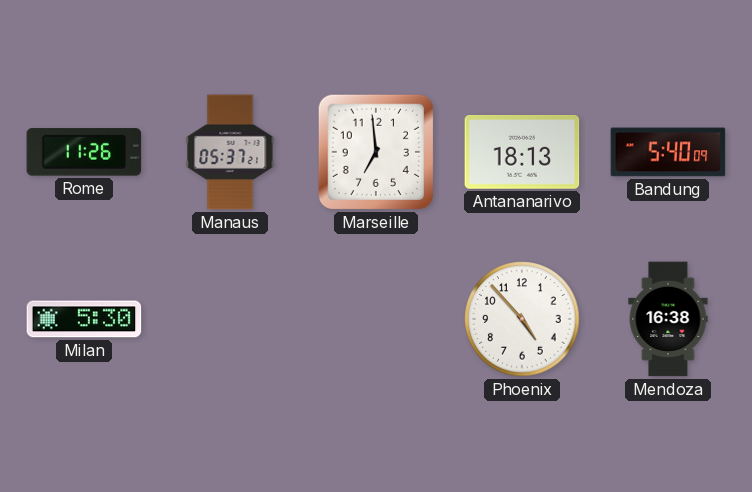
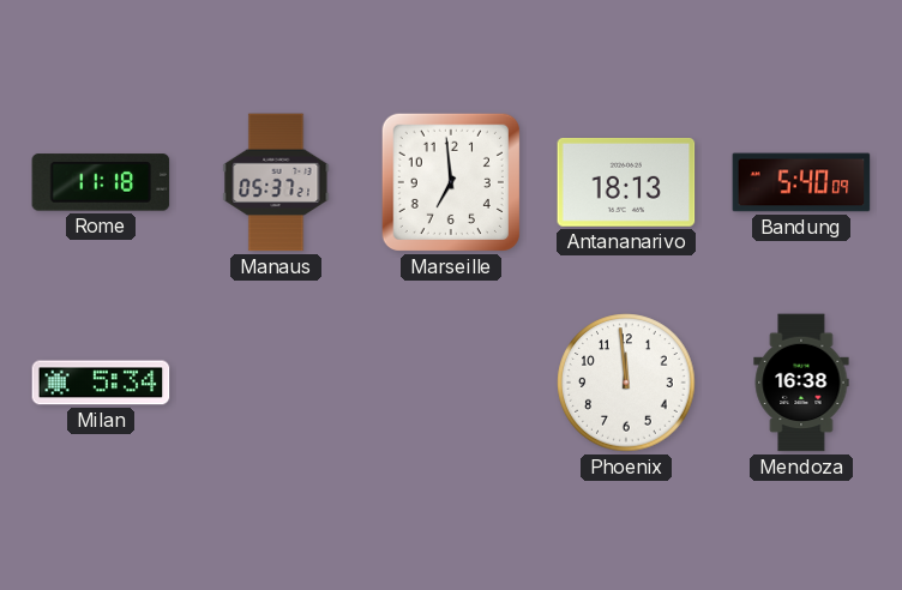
Rome: 11:26 -> 11:18 (101, 182)
Milan: 5:30 -> 5:34 (101, 383)
Phoenix: 4:53 -> 11:59 (626, 383)
